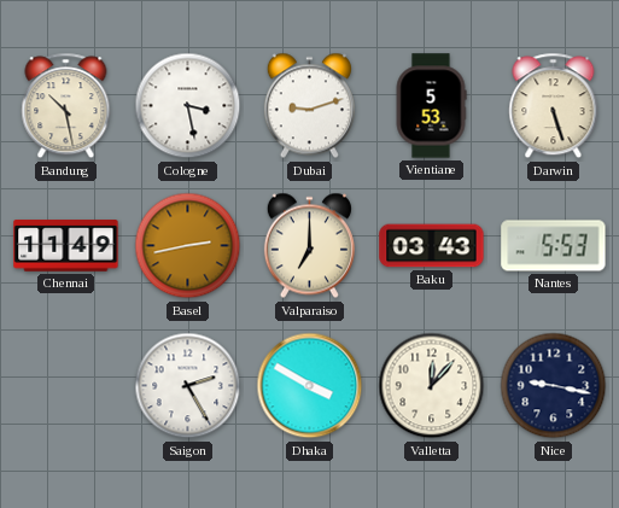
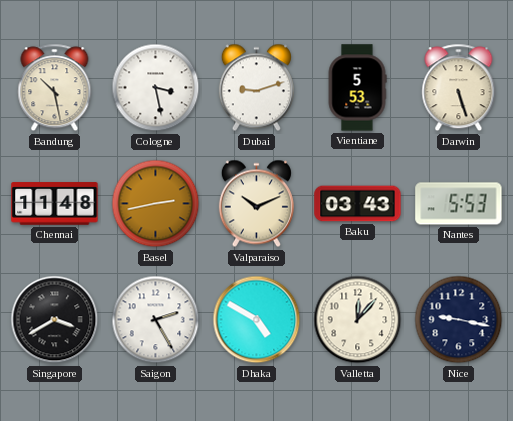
Chennai: 11:49 -> 11:48 (55, 204)
Valparaiso: 7:00 -> 10:11 (256, 204)
Singapore: none -> 3:40 (55, 320)
Dhaka: 3:50 -> 4:50 (257, 320)
